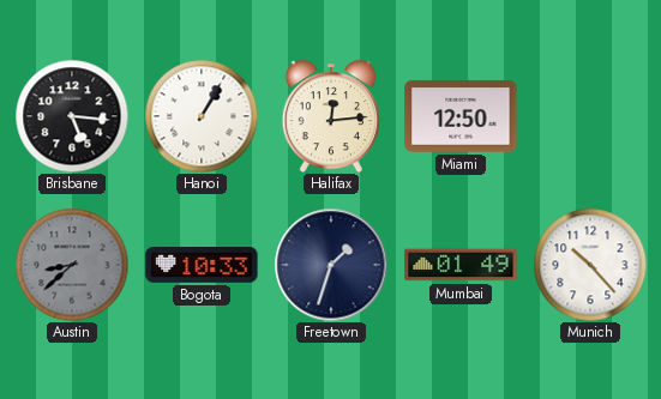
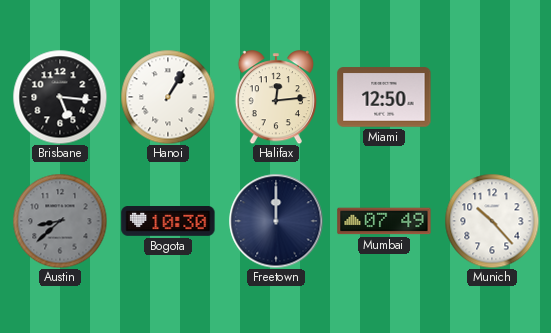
Bogota: 10:33 -> 10:30 (168, 222)
Freetown: 1:33 -> 12:00 (276, 221)
Mumbai: 01:49 -> 07:49 (384, 221)
